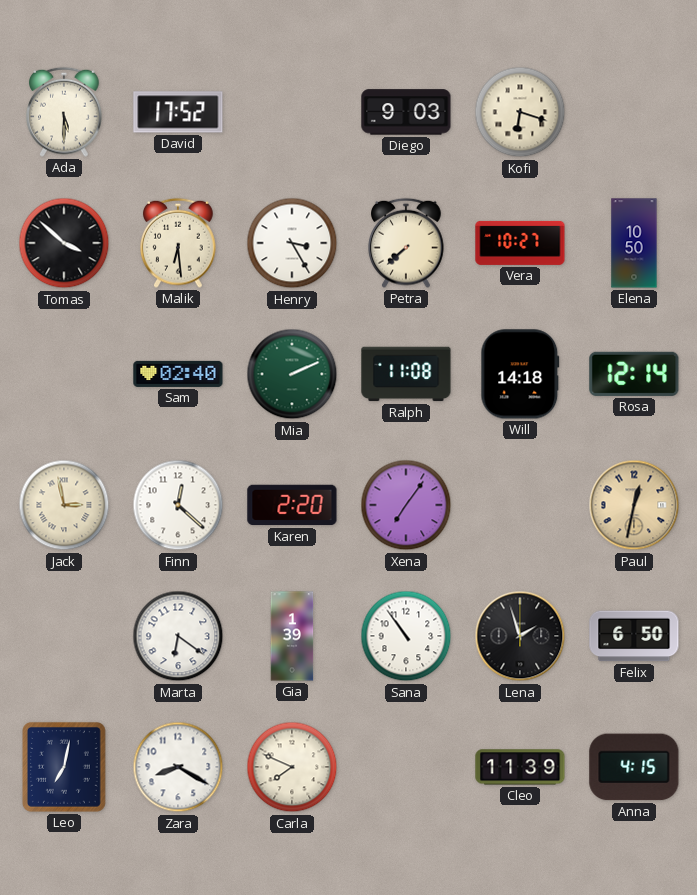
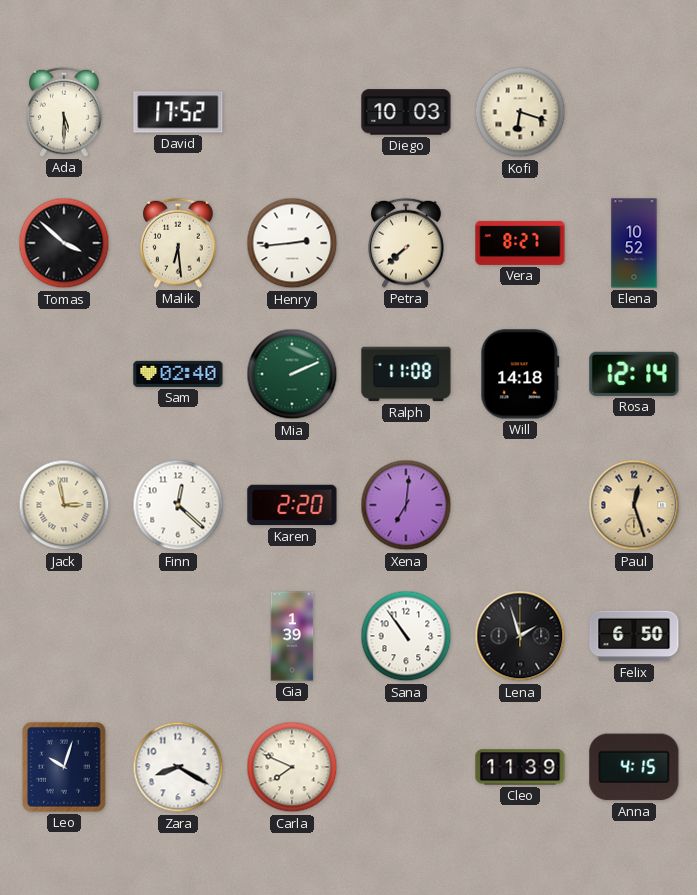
Diego: 9:03 -> 10:03 (406, 112)
Henry: 3:25 -> 2:44 (292, 243)
Vera: 10:27 -> 8:27 (520, 243)
Elena: 10:50 -> 10:52 (634, 243)
Xena: 7:06 -> 7:01 (406, 505)
Paul: 12:32 -> 12:27 (634, 505)
Marta: 6:21 -> none (178, 636)
Leo: 7:02 -> 10:03 (64, 767)
